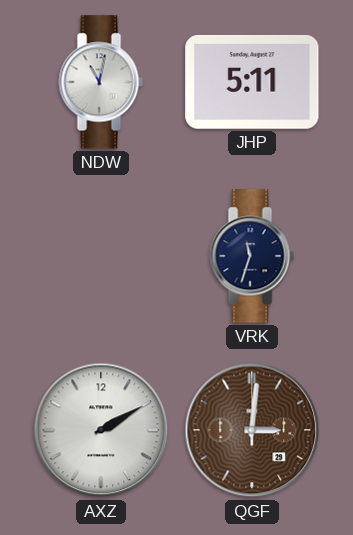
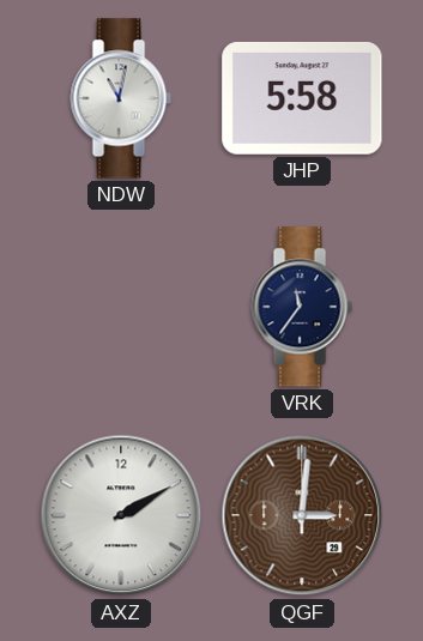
JHP: 5:11 -> 5:58 (302, 98)
VRK: 11:33 -> 11:36 (302, 307)
